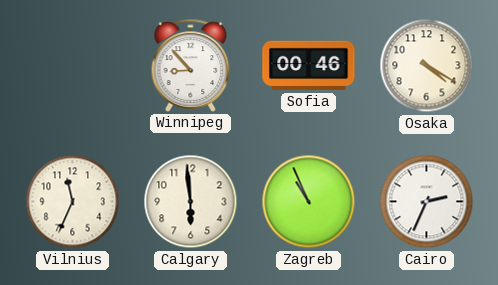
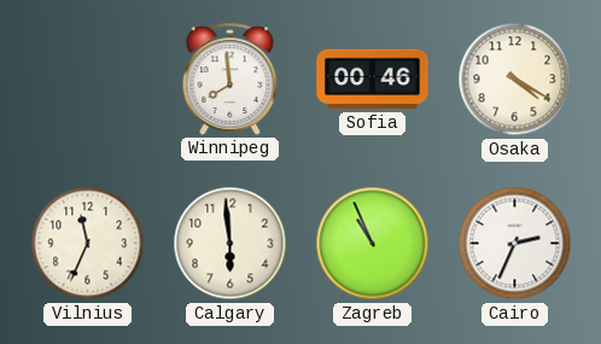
Winnipeg: 8:53 -> 7:59 (231, 78)
